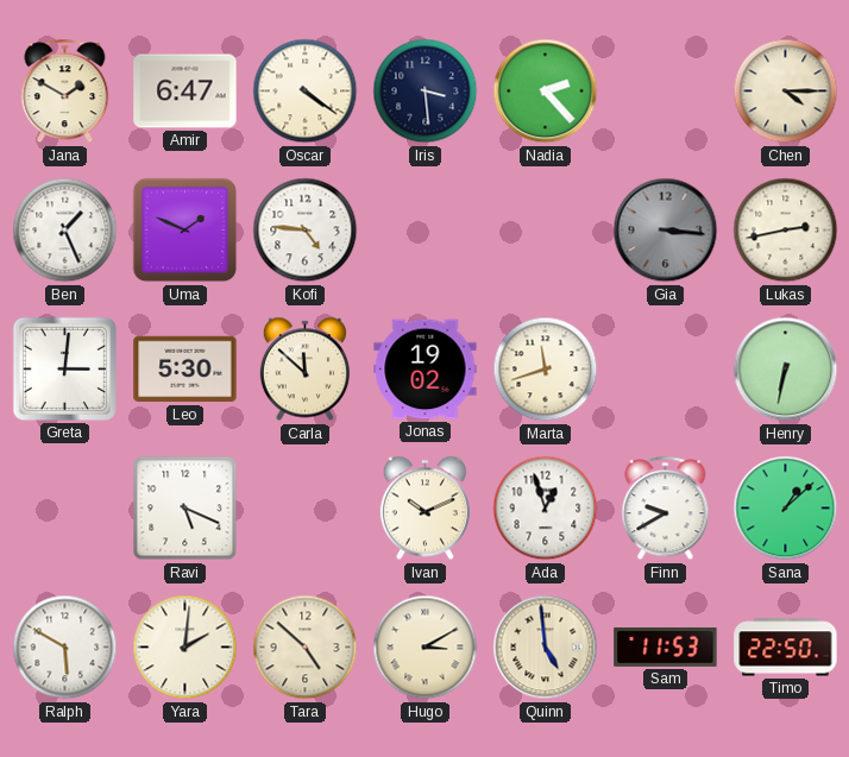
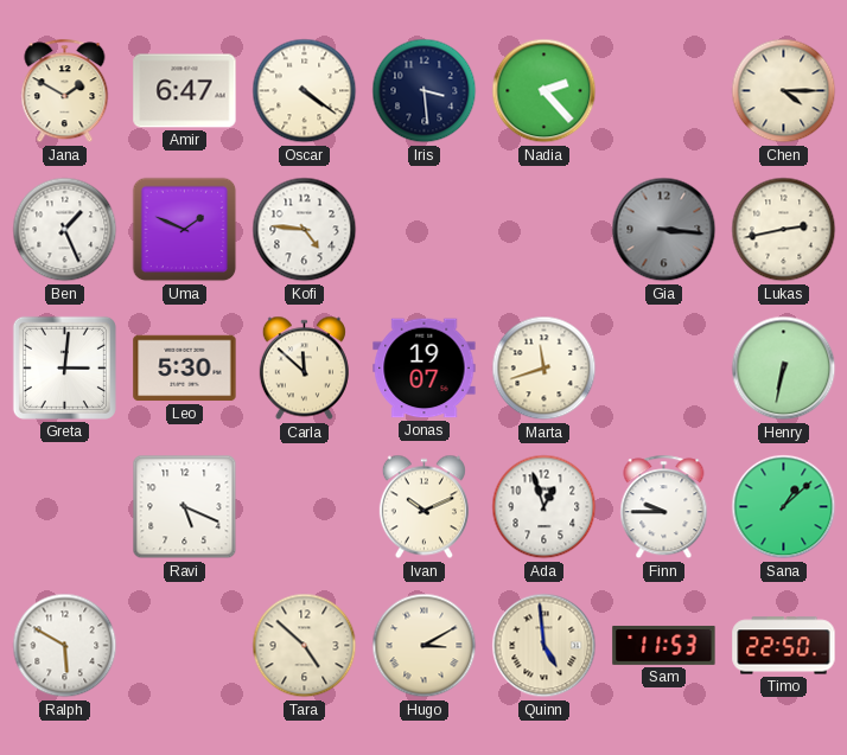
Jonas: 19:02 -> 19:07 (425, 369)
Finn: 9:40 -> 9:45 (664, 507)
Yara: 2:01 -> none (185, 648)
